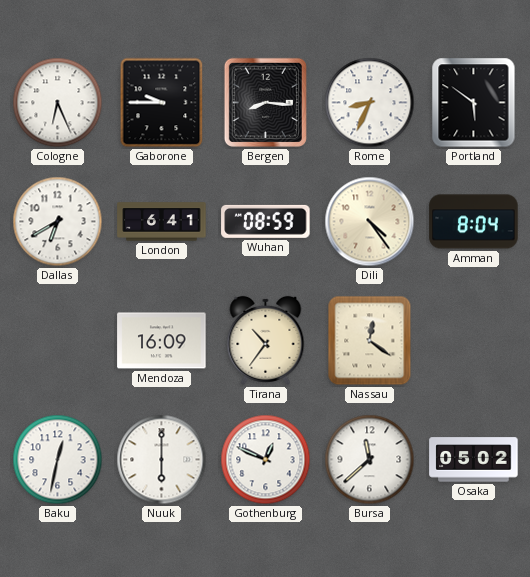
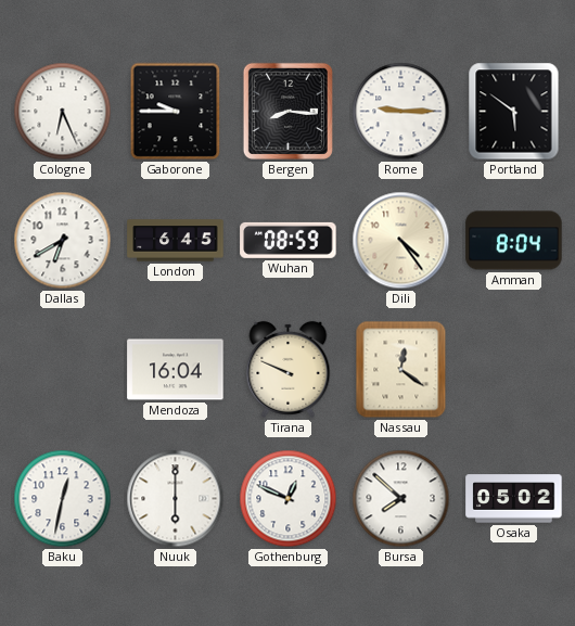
Rome: 8:34 -> 9:15 (401, 112)
London: 6:41 -> 6:45 (176, 241)
Mendoza: 16:09 -> 16:04 (176, 370)
Tirana: 10:36 -> 9:49 (289, 369)
Bursa: 11:38 -> 7:52 (401, 499)
